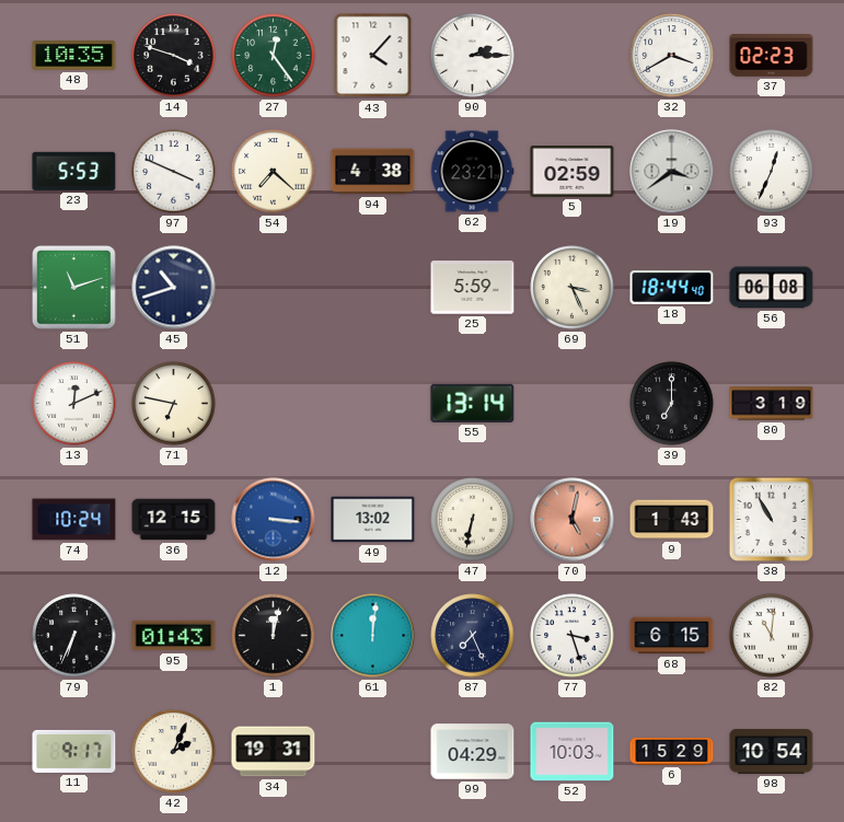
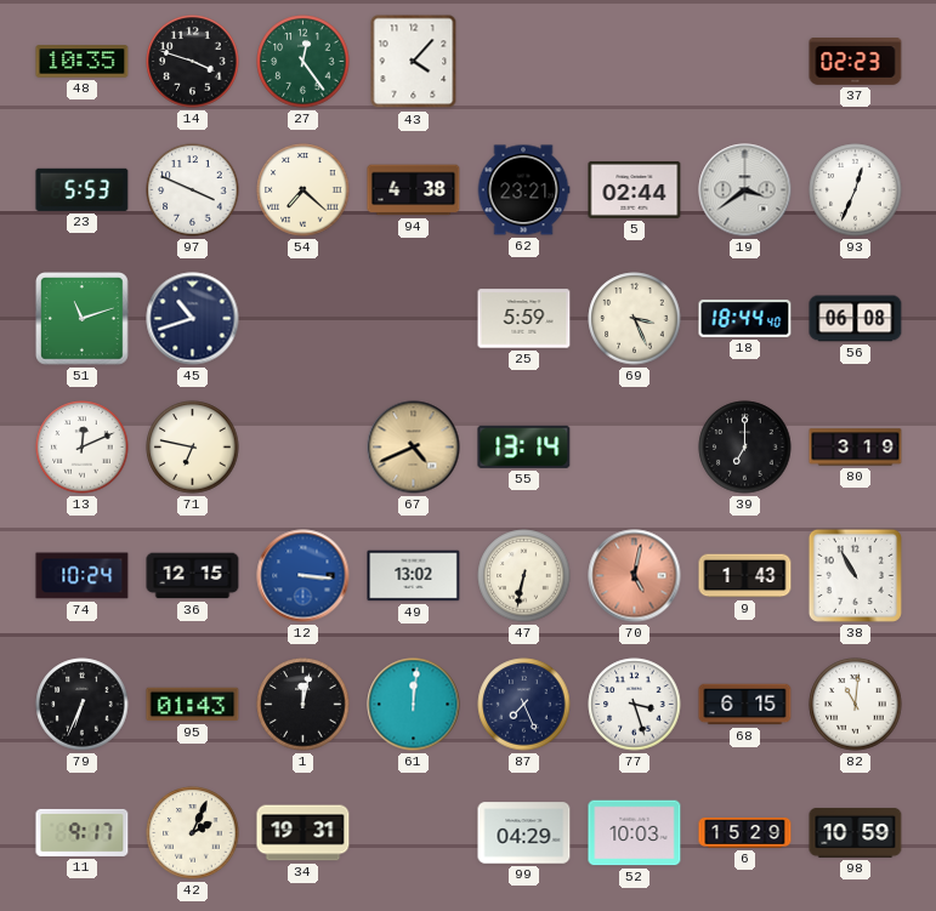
90: 2:15 -> none (473, 56)
32: 3:40 -> none (672, 56)
5: 02:59 -> 02:44 (635, 190)
67: none -> 4:41 (414, 448)
98: 10:54 -> 10:59 (856, 832)
